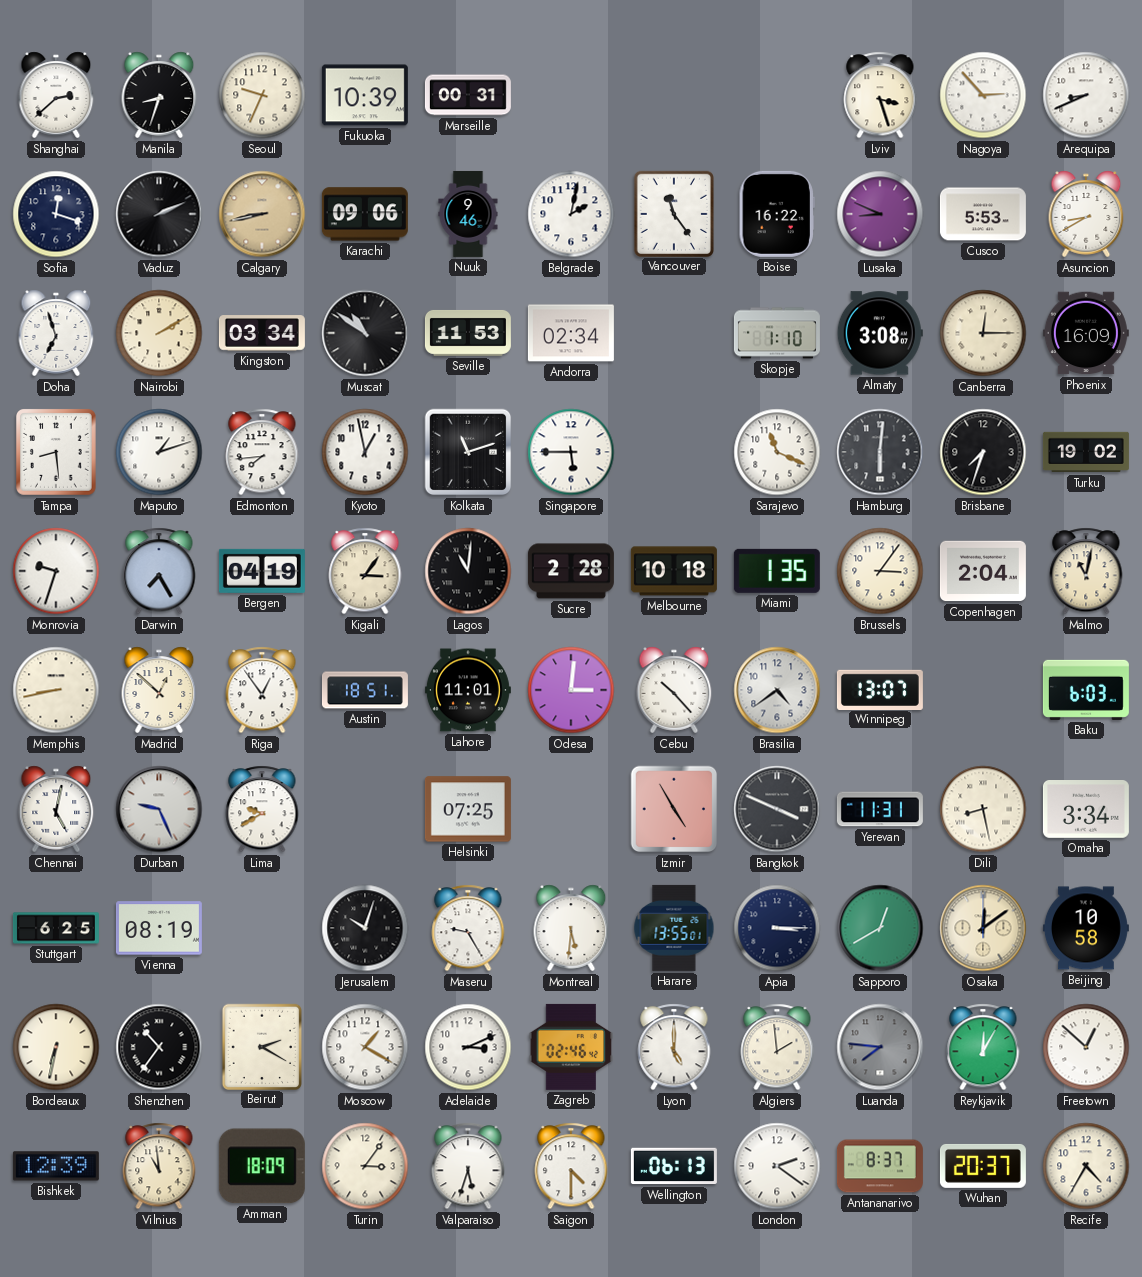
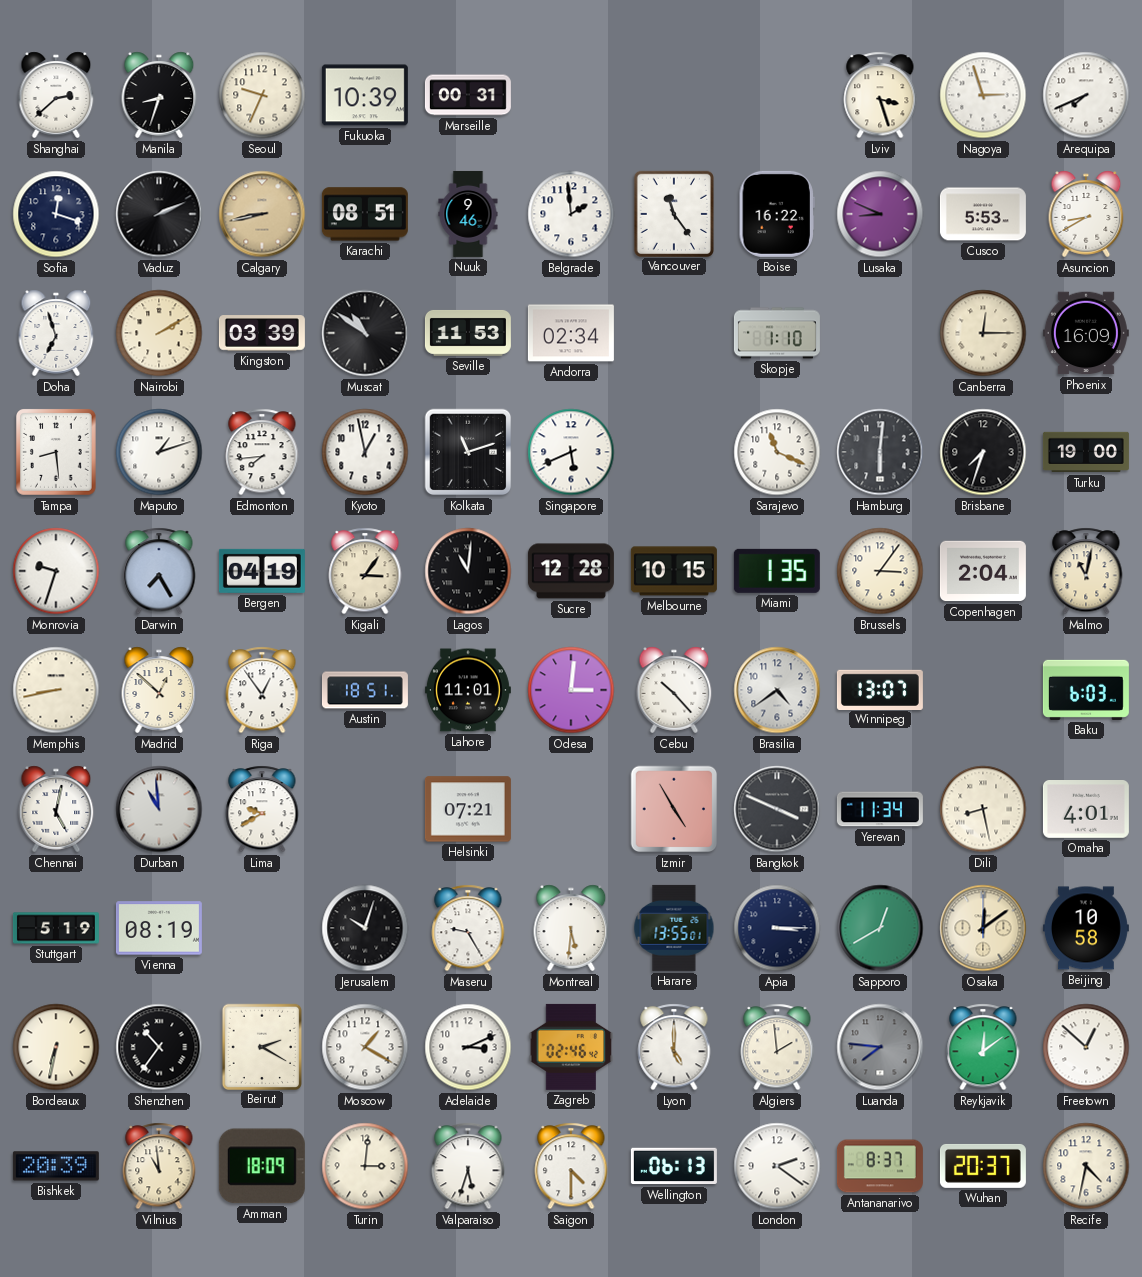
Nagoya: 2:53 -> 2:57 (983, 95)
Arequipa: 8:41 -> 7:41 (1086, 95)
Karachi: 09:06 -> 08:51 (365, 214)
Belgrade: 2:02 -> 1:59 (571, 214)
Kingston: 03:34 -> 03:39 (262, 333)
Almaty: 3:08 -> none (880, 333)
Singapore: 5:45 -> 5:41 (571, 452)
Turku: 19:02 -> 19:00 (1086, 452)
Sucre: 2:28 -> 12:28 (571, 571)
Melbourne: 10:18 -> 10:15 (674, 571)
Durban: 9:26 -> 10:59 (159, 809)
Helsinki: 07:25 -> 07:21 (468, 809)
Yerevan: 11:31 -> 11:34 (880, 809)
Omaha: 3:34 -> 4:01 (1086, 810)
Stuttgart: 6:25 -> 5:19 (56, 928)
Reykjavik: 12:05 -> 12:09 (983, 1047)
Bishkek: 12:39 -> 20:39 (56, 1166)
Turin: 3:06 -> 3:01 (365, 1166)
Recife: 4:35 -> 4:32 (1086, 1166)
